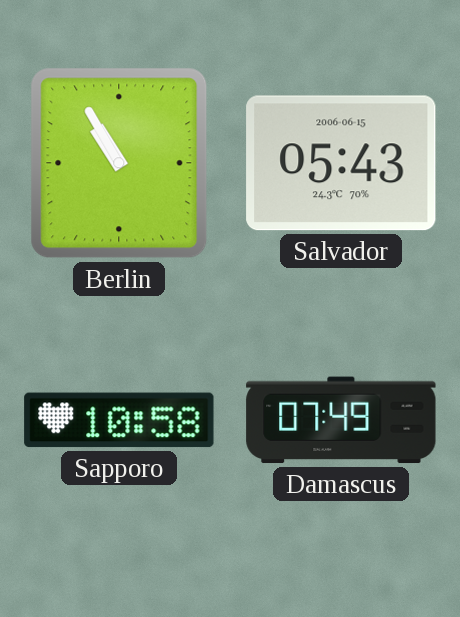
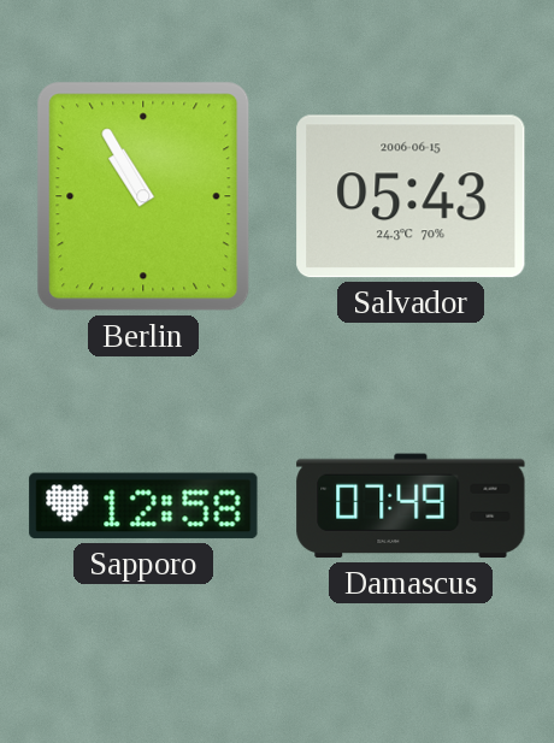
Sapporo: 10:58 -> 12:58 (143, 506)
